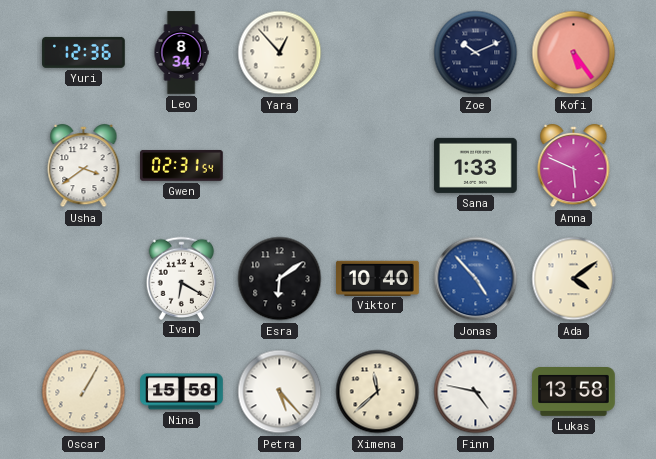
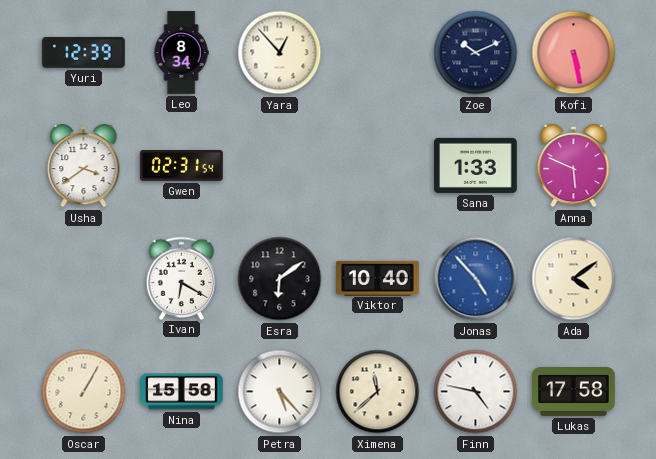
Yuri: 12:36 -> 12:39 (84, 52)
Kofi: 5:24 -> 5:28 (574, 53)
Lukas: 13:58 -> 17:58 (574, 392)
